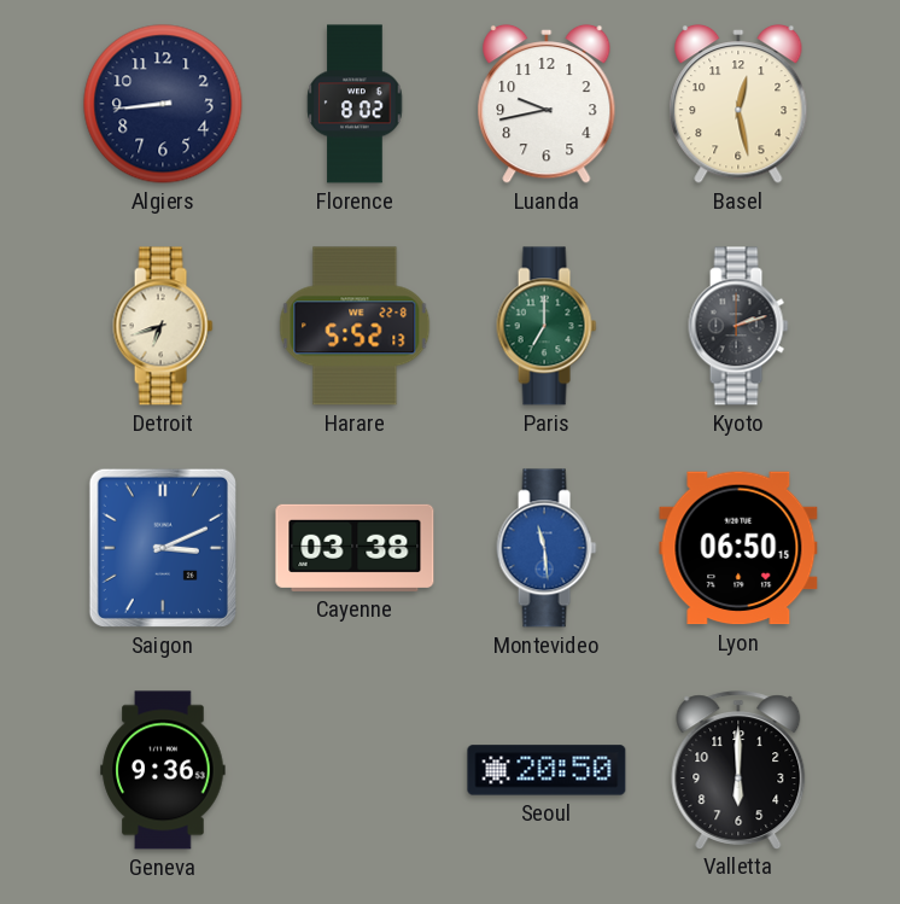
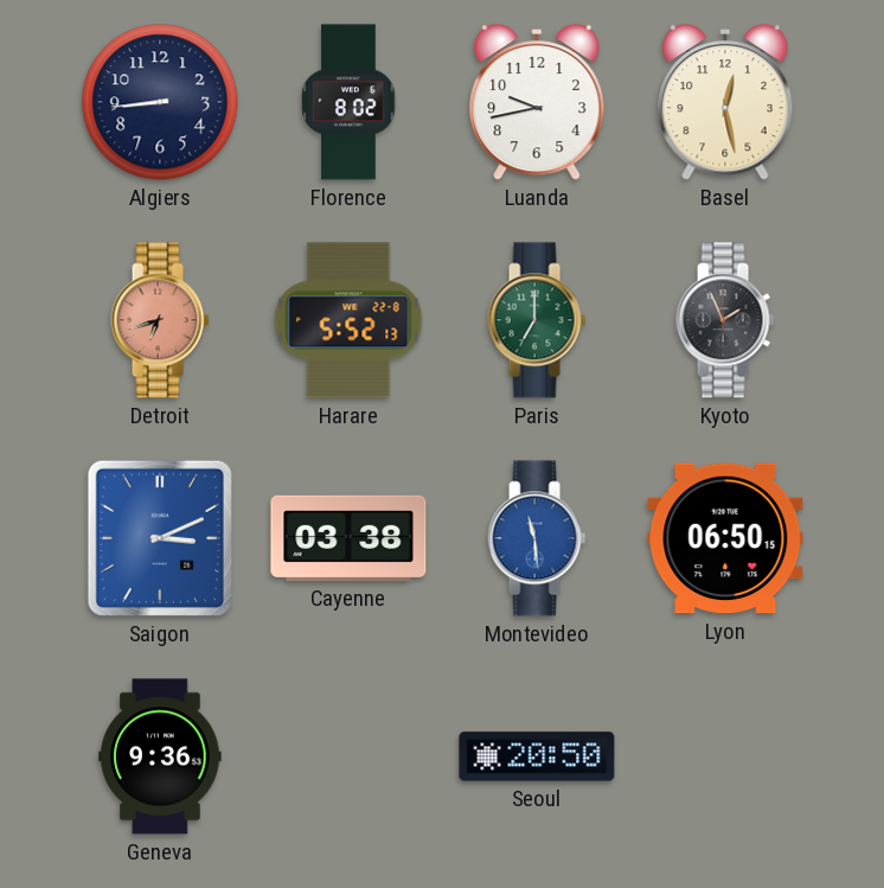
Detroit dial: cream -> salmon (160, 320)
Kyoto: 2:12 -> 1:56 (725, 320)
Valletta: 6:00 -> none (738, 770)
